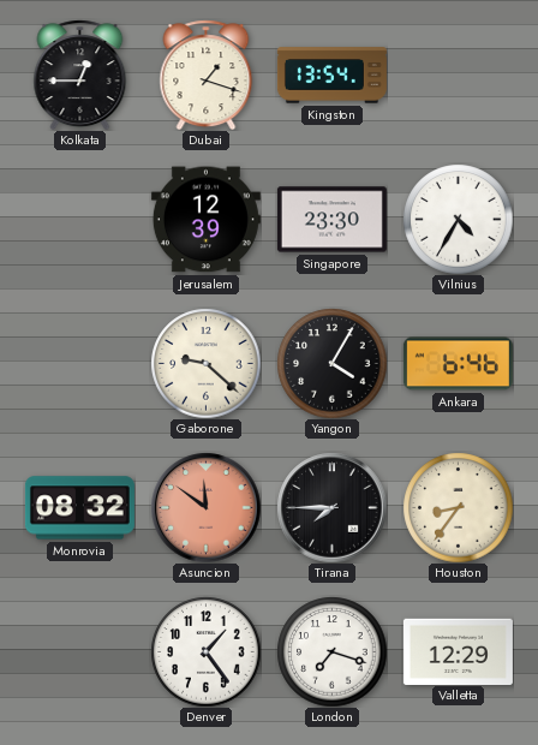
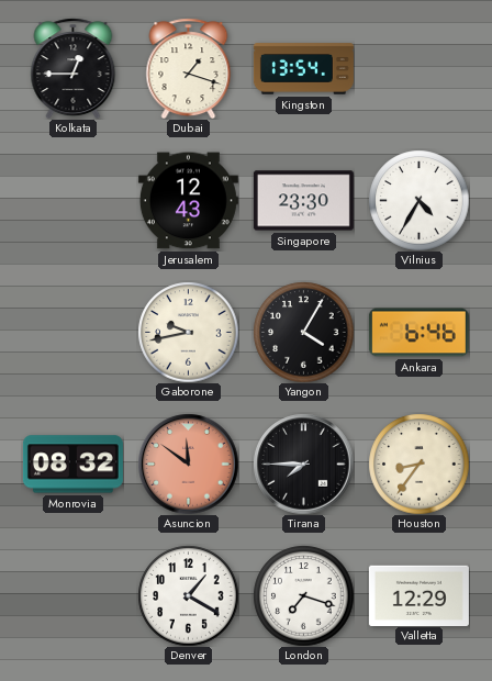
Jerusalem: 12:39 -> 12:43 (188, 201)
Gaborone: 9:22 -> 9:43 (188, 332)
Denver: 1:24 -> 1:20 (188, 595)
